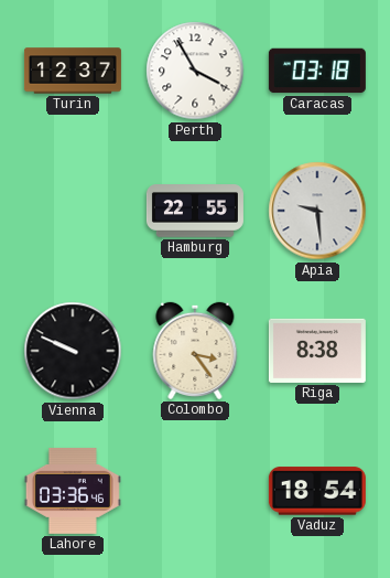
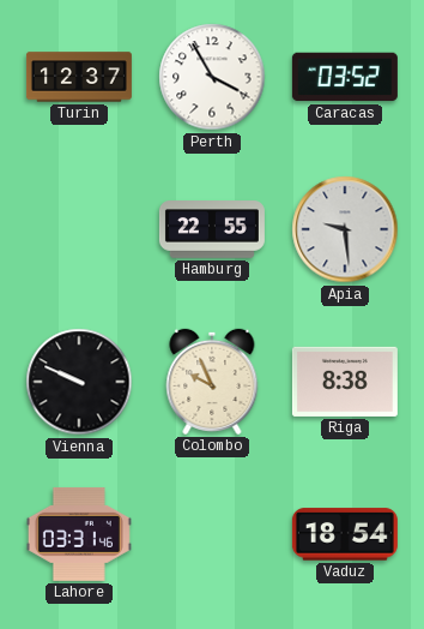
Caracas: 03:18 -> 03:52 (345, 77)
Colombo: 3:24 -> 9:56 (212, 382)
Lahore: 03:36 -> 03:31 (79, 534)
